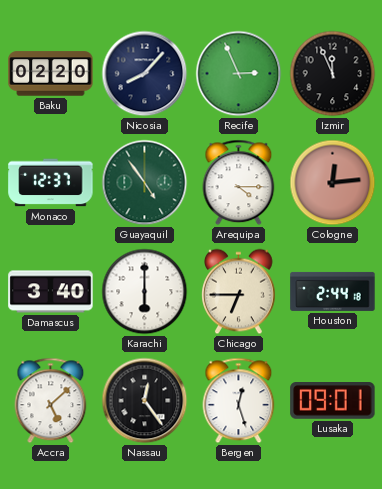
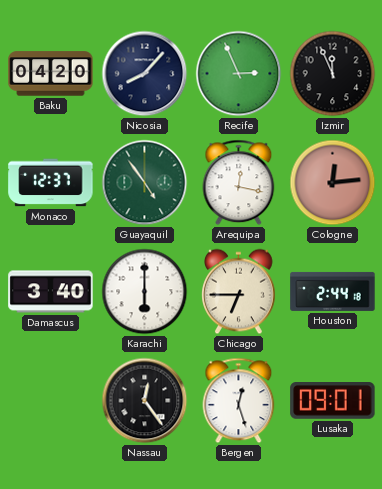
Baku: 02:20 -> 04:20 (51, 74)
Arequipa: 4:15 -> 12:17 (239, 183)
Accra: 5:08 -> none (51, 401)
